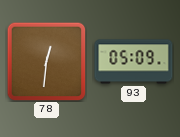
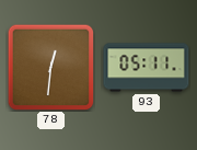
93: 05:09 -> 05:11 (147, 68)
